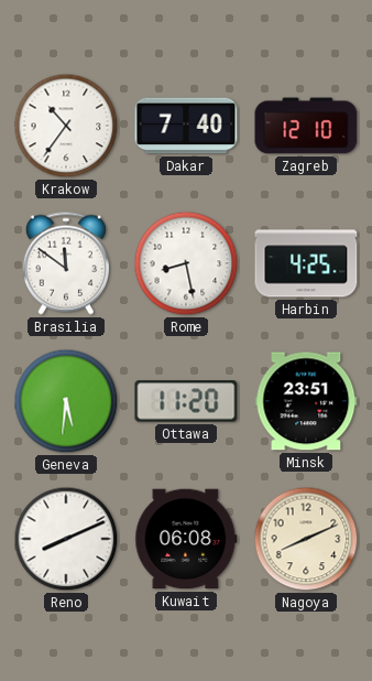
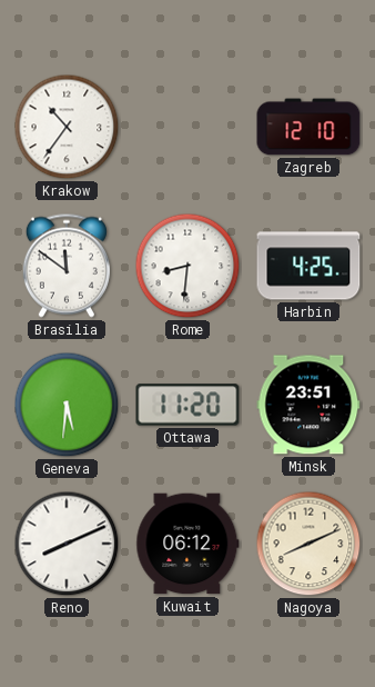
Dakar: 7:40 -> none (186, 126)
Rome: 8:28 -> 8:31 (187, 266)
Kuwait: 06:08 -> 06:12 (187, 544)
